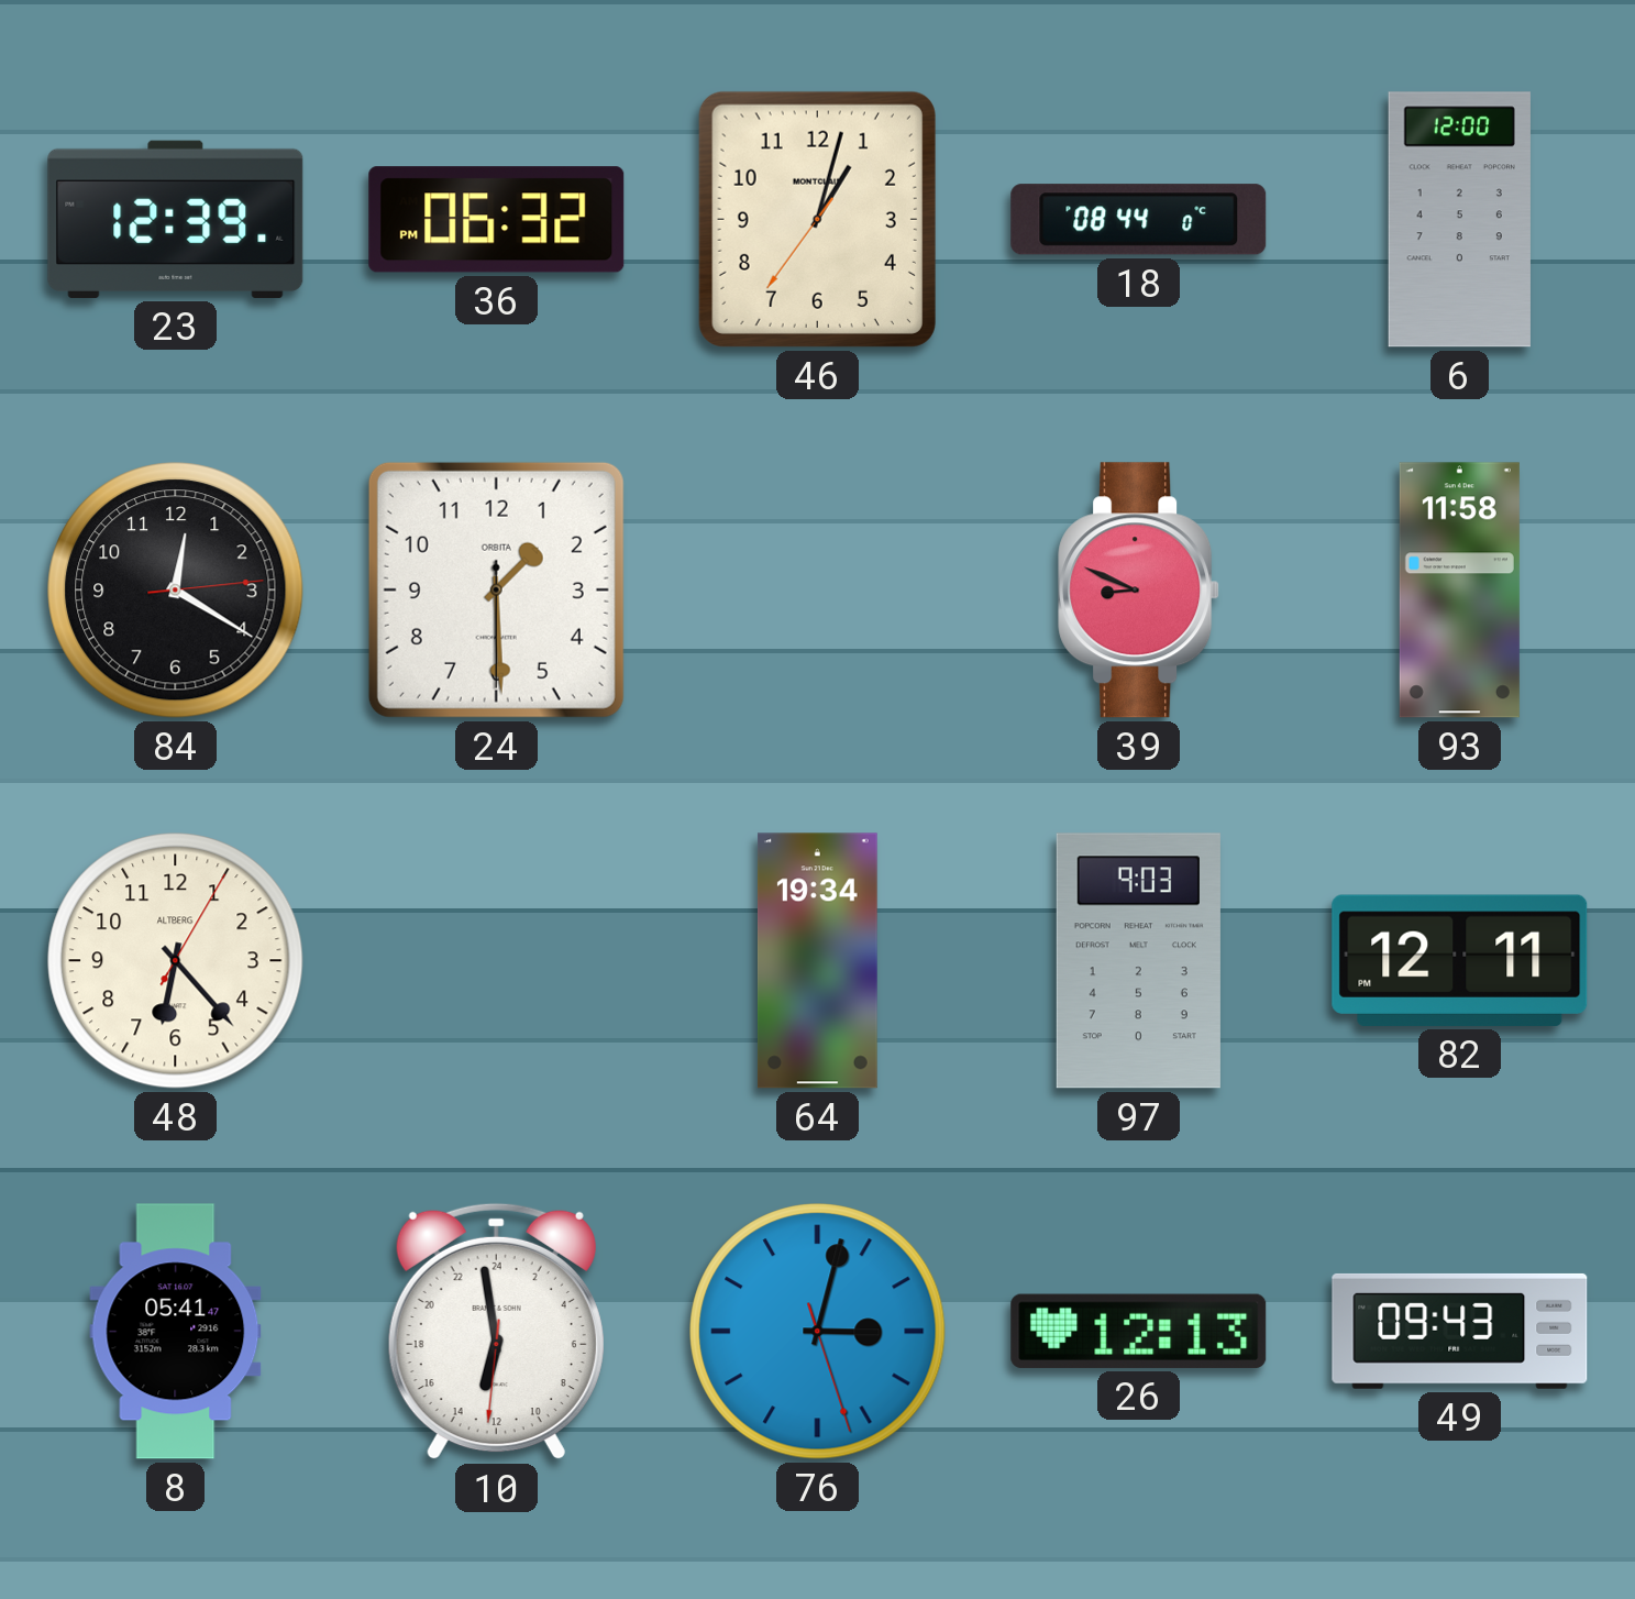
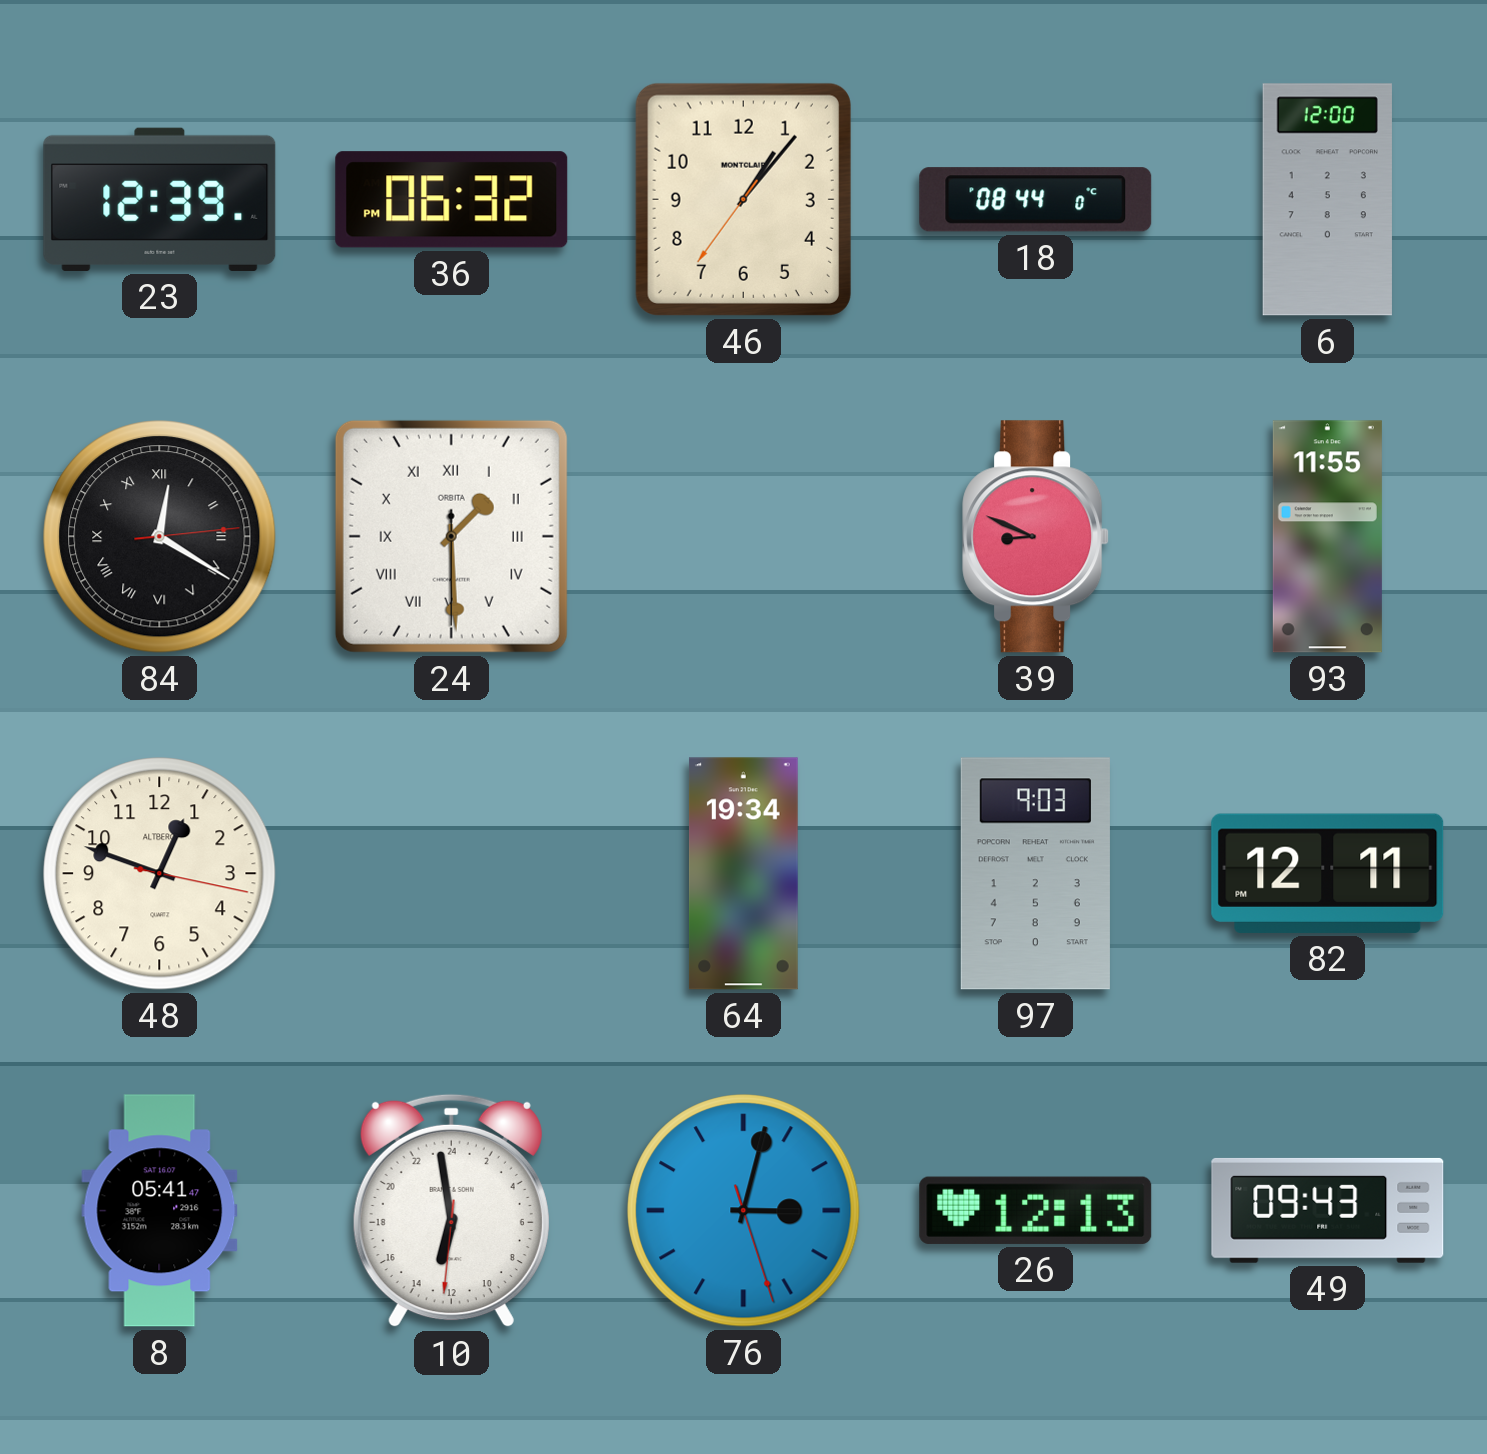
46: 1:02 -> 1:06 (743, 199)
84 numerals: Arabic -> Roman (160, 537)
24 numerals: Arabic -> Roman (451, 536)
93: 11:58 -> 11:55 (1327, 537)
48: 6:23 -> 12:48 (160, 874)
